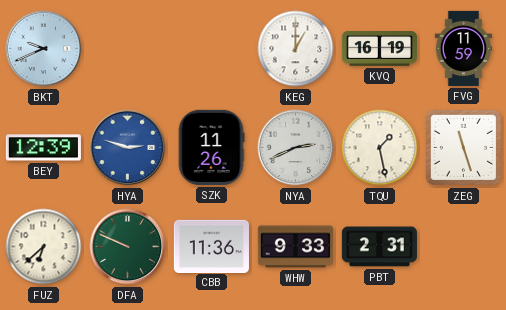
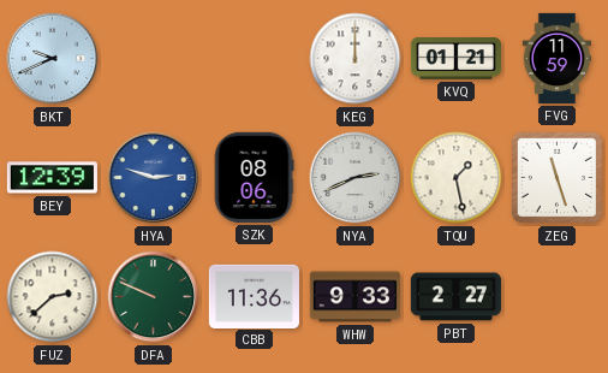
KEG: 1:00 -> 12:00 (356, 59)
KVQ: 16:19 -> 01:21 (455, 59)
SZK: 11:26 -> 08:06 (254, 177)
FUZ: 6:38 -> 2:38 (53, 297)
PBT: 2:31 -> 2:27 (455, 297)
